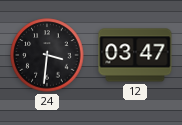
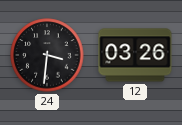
12: 03:47 -> 03:26 (135, 55)
